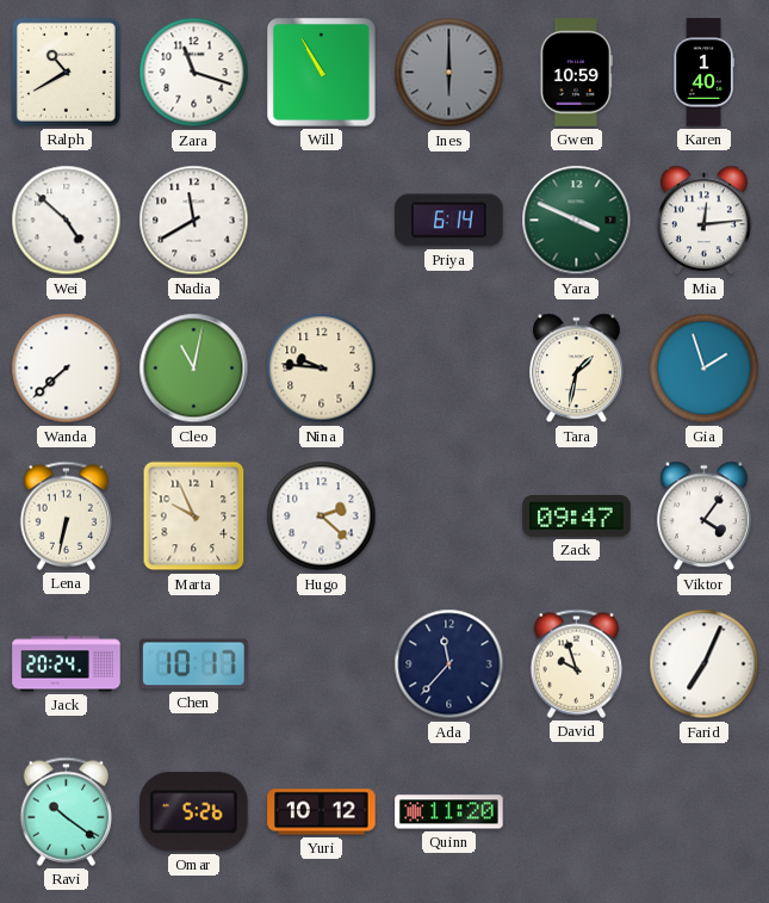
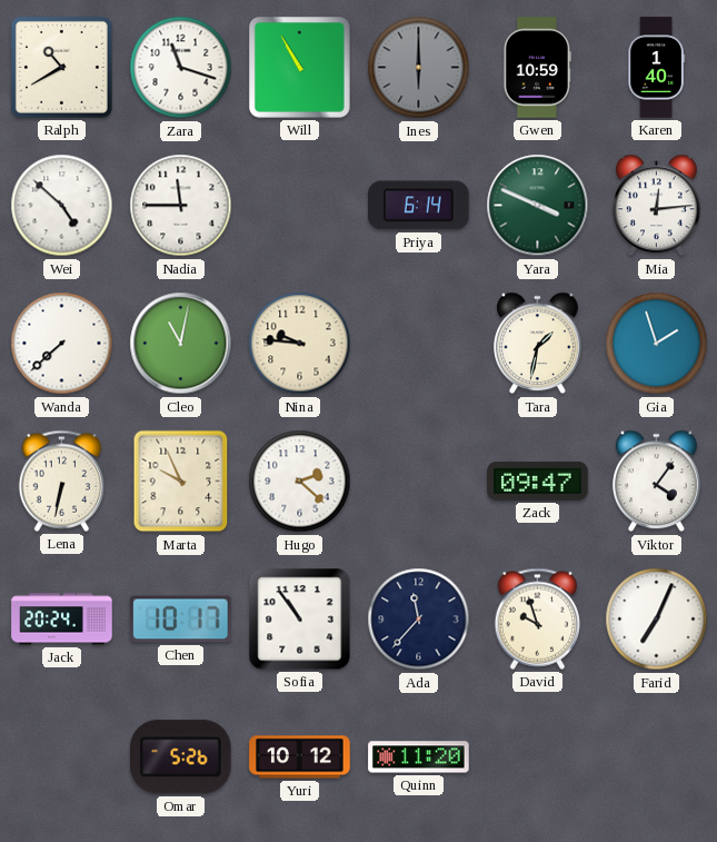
Nadia: 11:40 -> 11:45 (181, 206)
Sofia: none -> 10:54 (300, 620)
Ravi: 10:21 -> none (67, 811)
